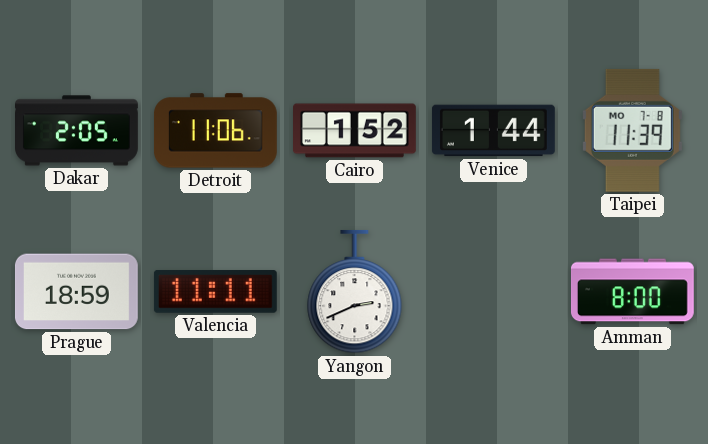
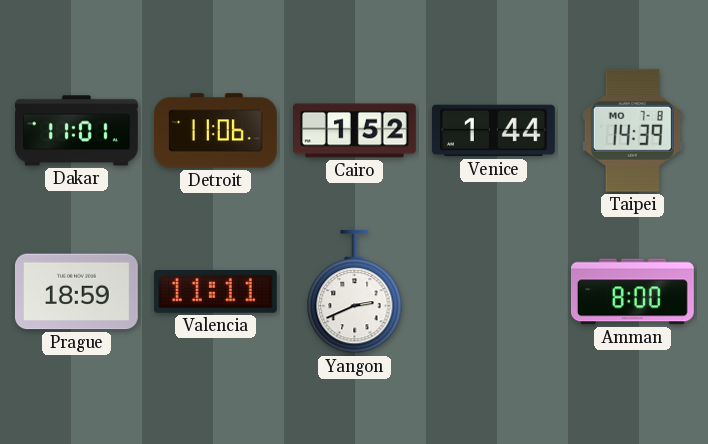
Dakar: 2:05 -> 11:01 (77, 131)
Taipei: 11:39 -> 14:39 (632, 130)
